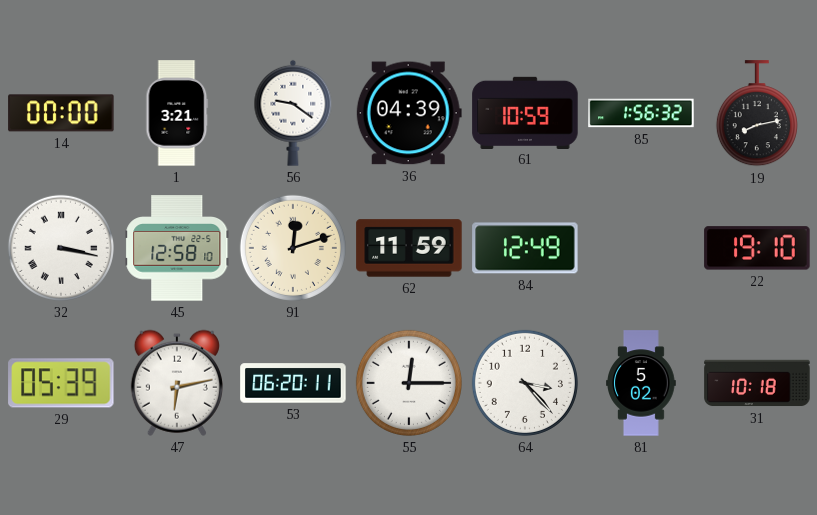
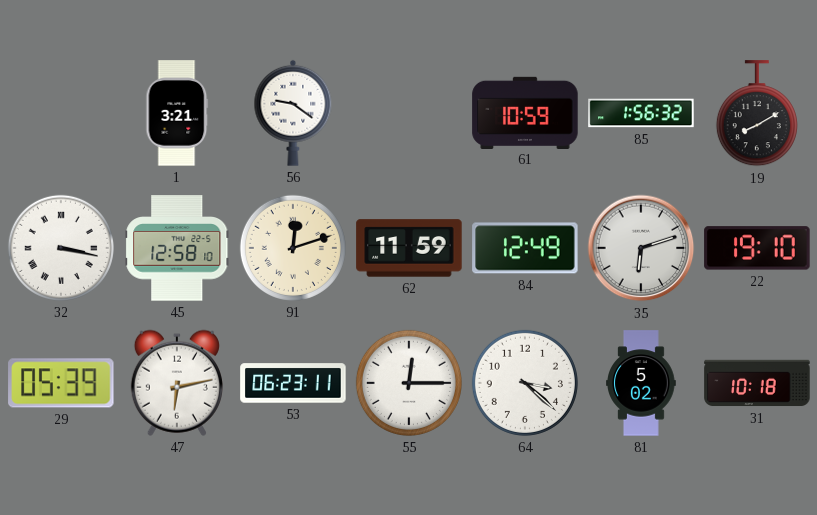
14: 00:00 -> none (61, 113)
36: 04:39 -> none (409, 113)
19: 8:13 -> 8:10 (757, 114)
35: none -> 6:12 (641, 248)
53: 06:20 -> 06:23 (293, 383)
64: 3:23 -> 3:22 (525, 383)
